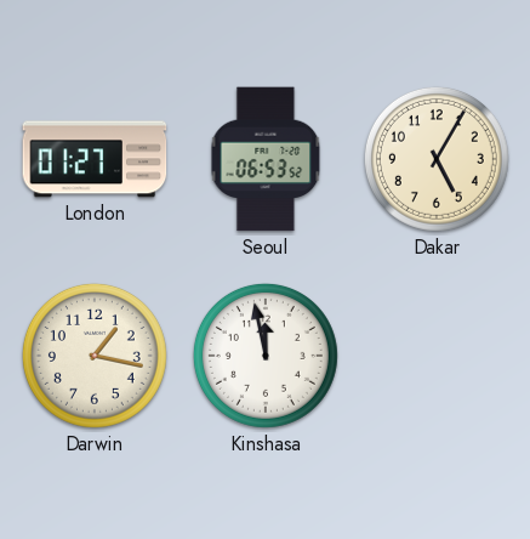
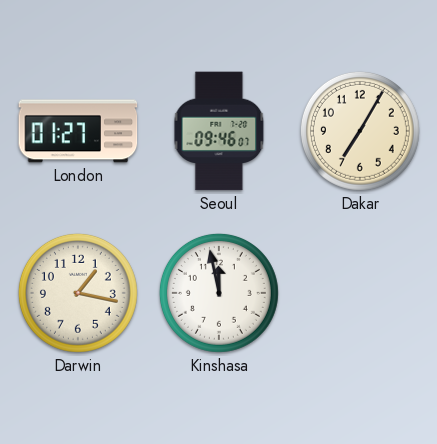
Seoul: 06:53 -> 09:46 (219, 131)
Dakar: 5:05 -> 7:05 (360, 131)
